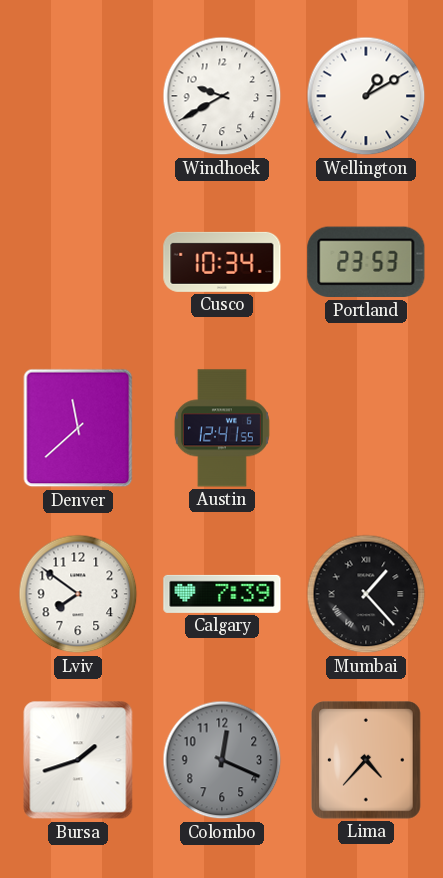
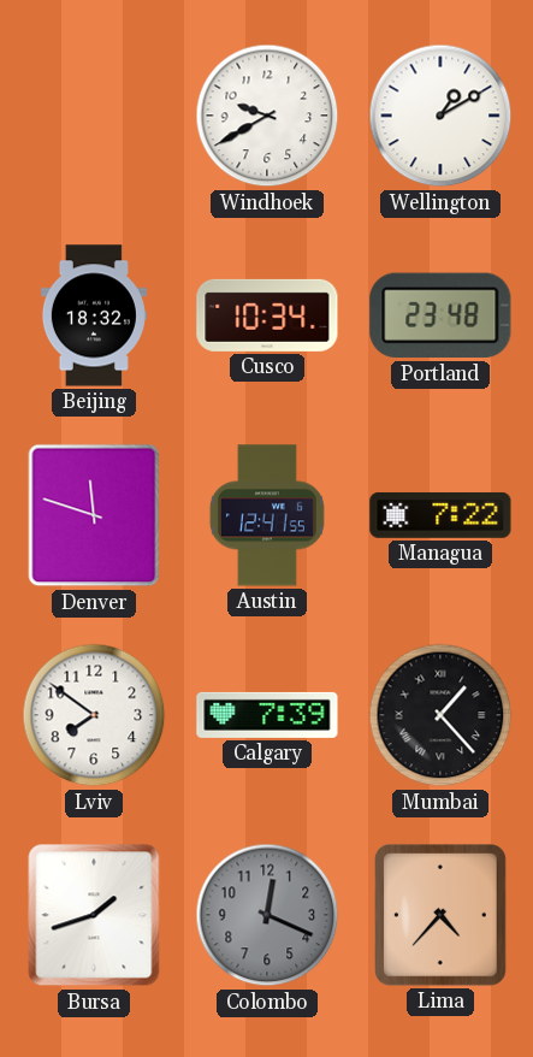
Beijing: none -> 18:32 (94, 315)
Portland: 23:53 -> 23:48 (440, 315)
Denver: 11:38 -> 11:48 (94, 515)
Managua: none -> 7:22 (440, 515)
